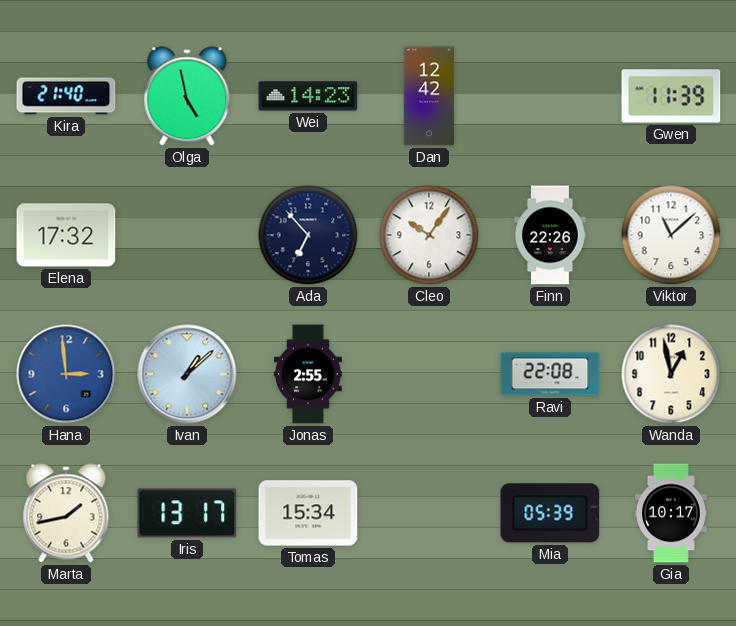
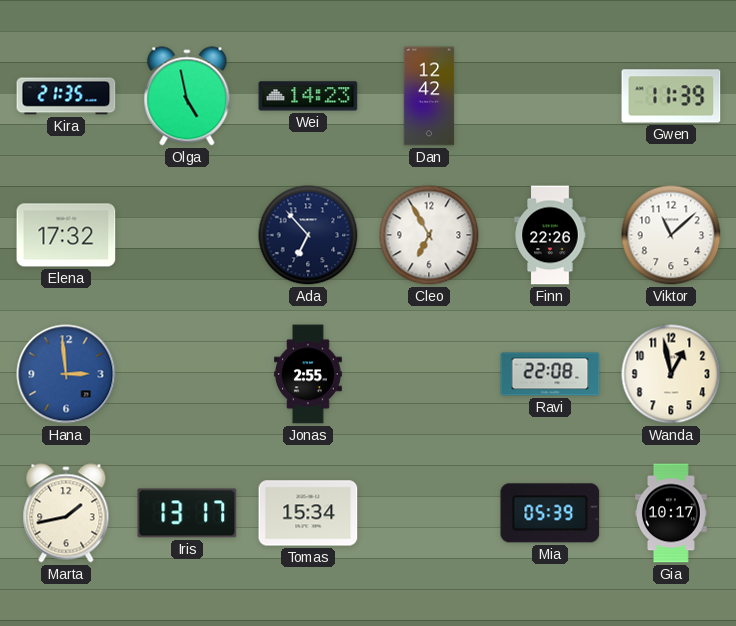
Kira: 21:40 -> 21:35 (66, 96)
Cleo: 10:06 -> 6:55 (429, 235)
Ivan: 1:08 -> none (187, 374)
